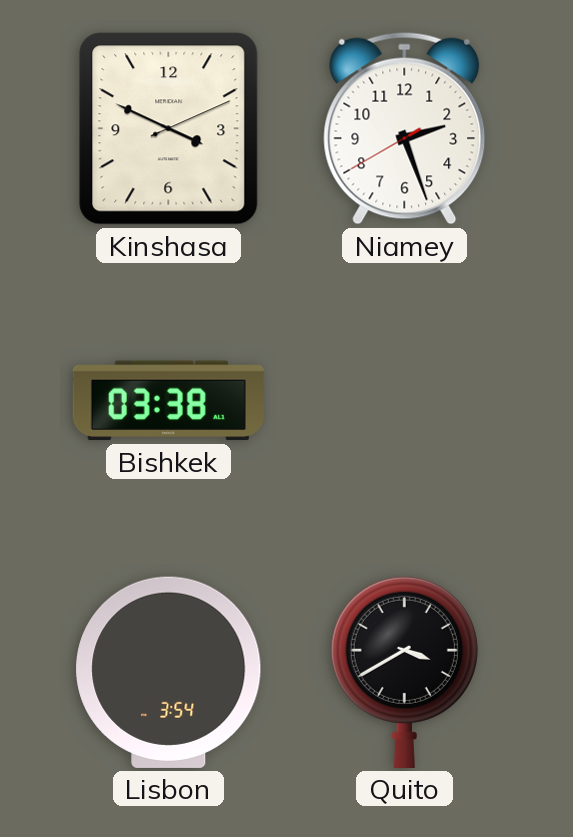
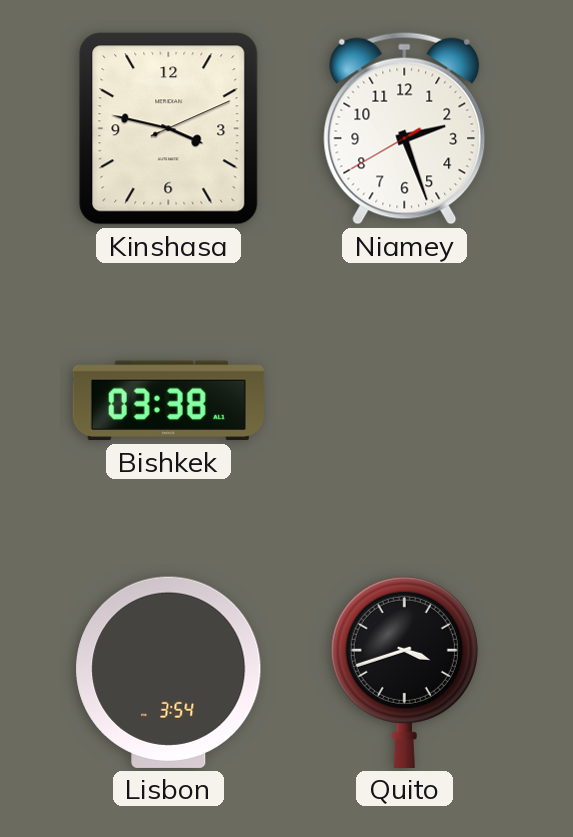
Kinshasa: 3:49 -> 3:47 (169, 129)
Quito: 3:40 -> 3:42 (404, 672)
